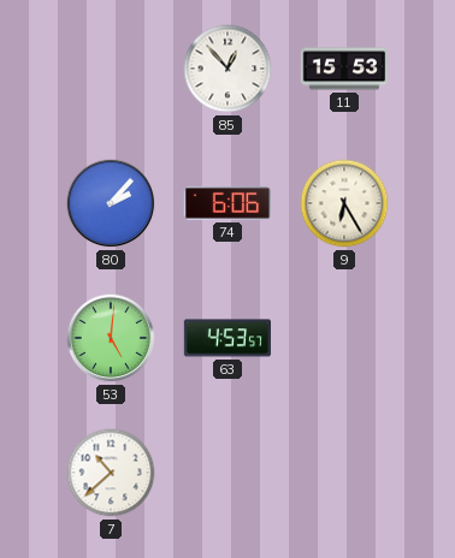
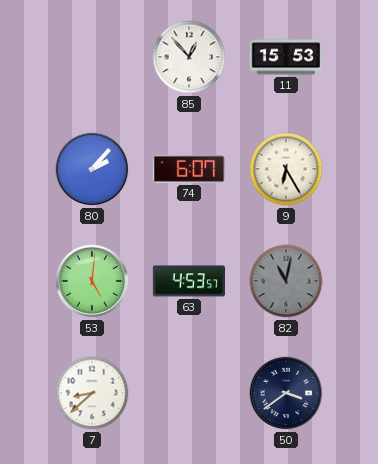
74: 6:06 -> 6:07 (188, 169)
82: none -> 11:02 (286, 281)
7: 10:38 -> 8:38 (92, 393)
50: none -> 3:39 (286, 393)
